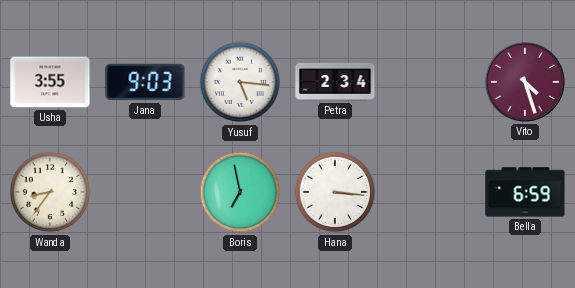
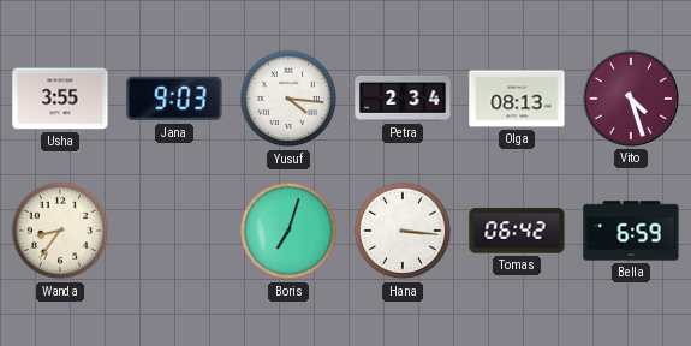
Yusuf: 5:16 -> 4:16 (288, 99)
Olga: none -> 08:13 (517, 99)
Boris: 6:58 -> 7:03 (288, 231)
Tomas: none -> 06:42 (517, 231)
